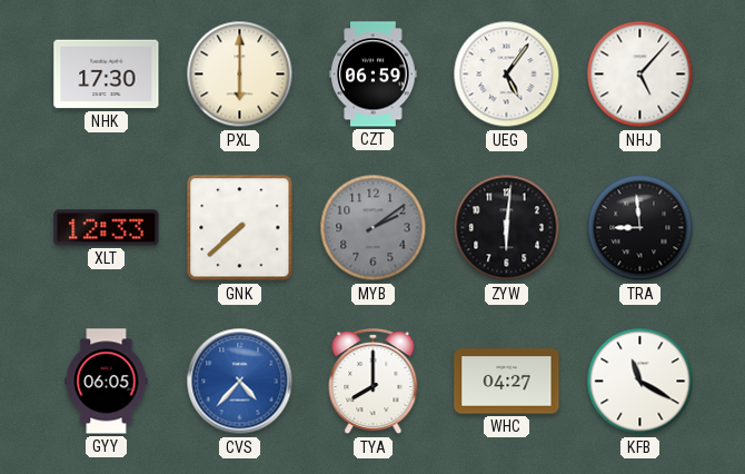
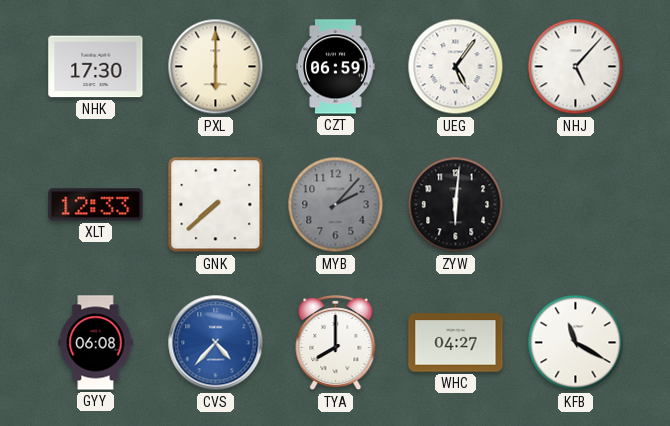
MYB: 2:09 -> 2:07 (336, 205)
TRA: 8:59 -> none (640, 228)
GYY: 06:05 -> 06:08 (96, 343)
